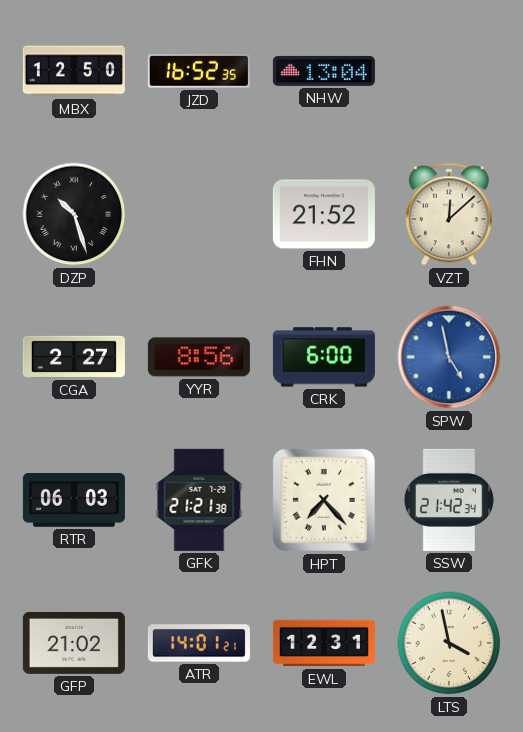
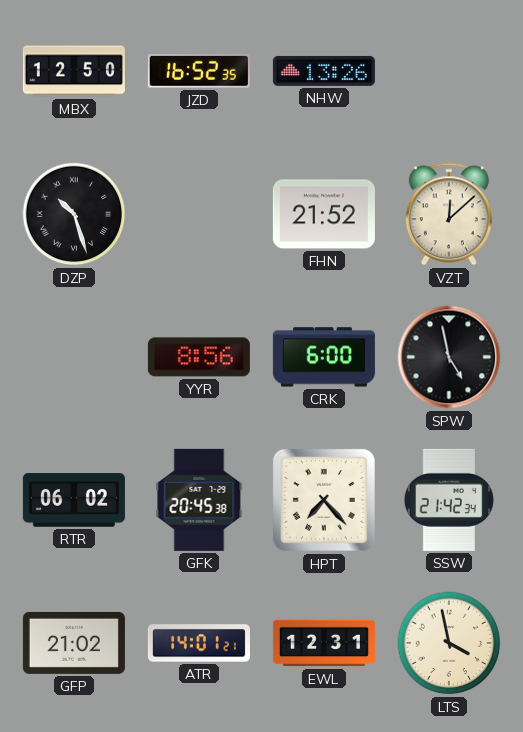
NHW: 13:04 -> 13:26 (324, 71)
CGA: 2:27 -> none (74, 357)
SPW dial: blue -> black (449, 357)
RTR: 06:03 -> 06:02 (74, 500)
GFK: 21:21 -> 20:45 (199, 500)
